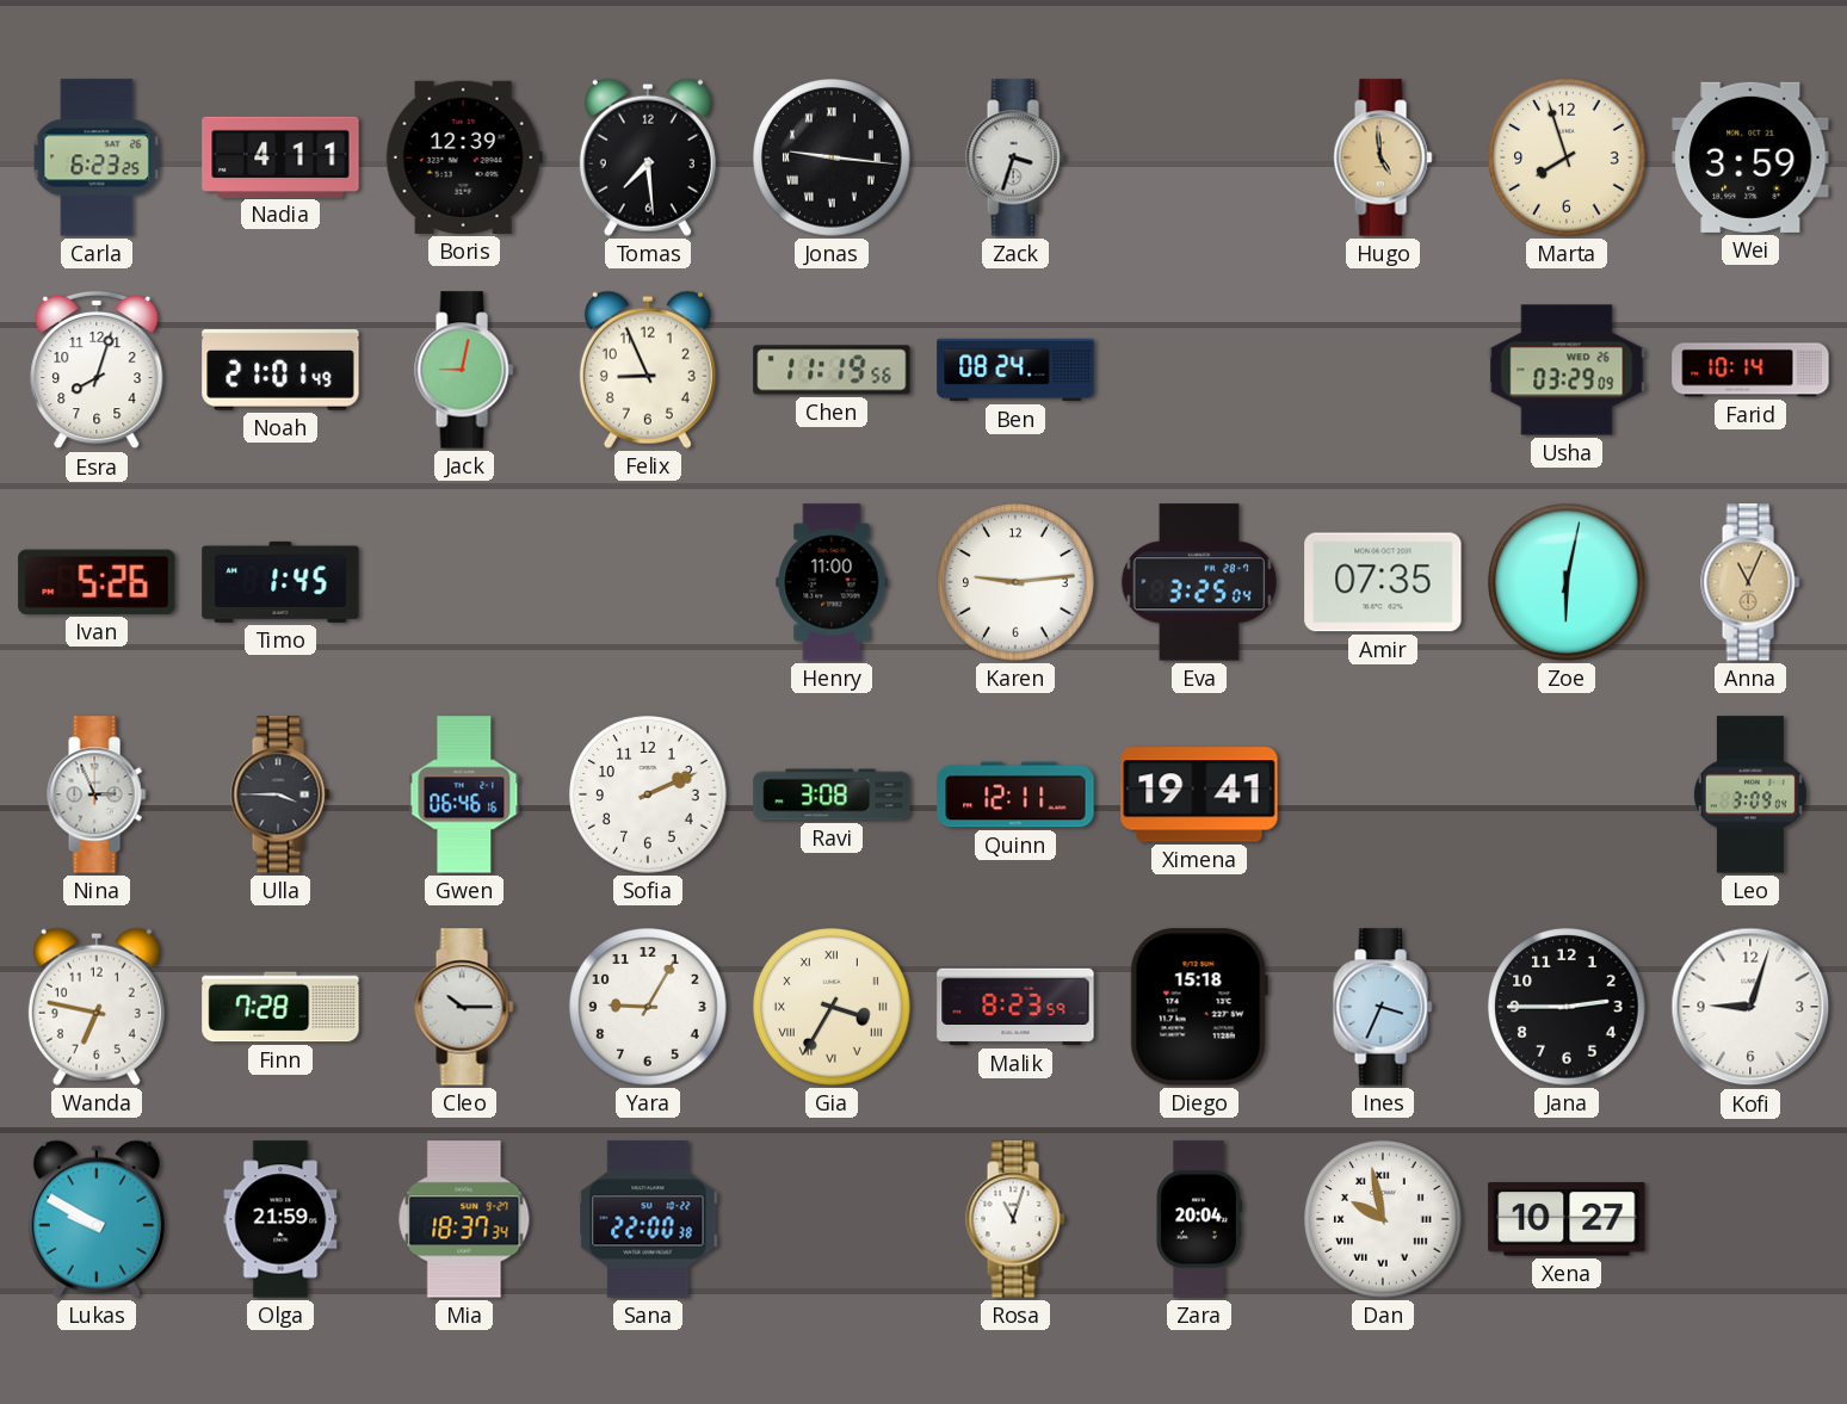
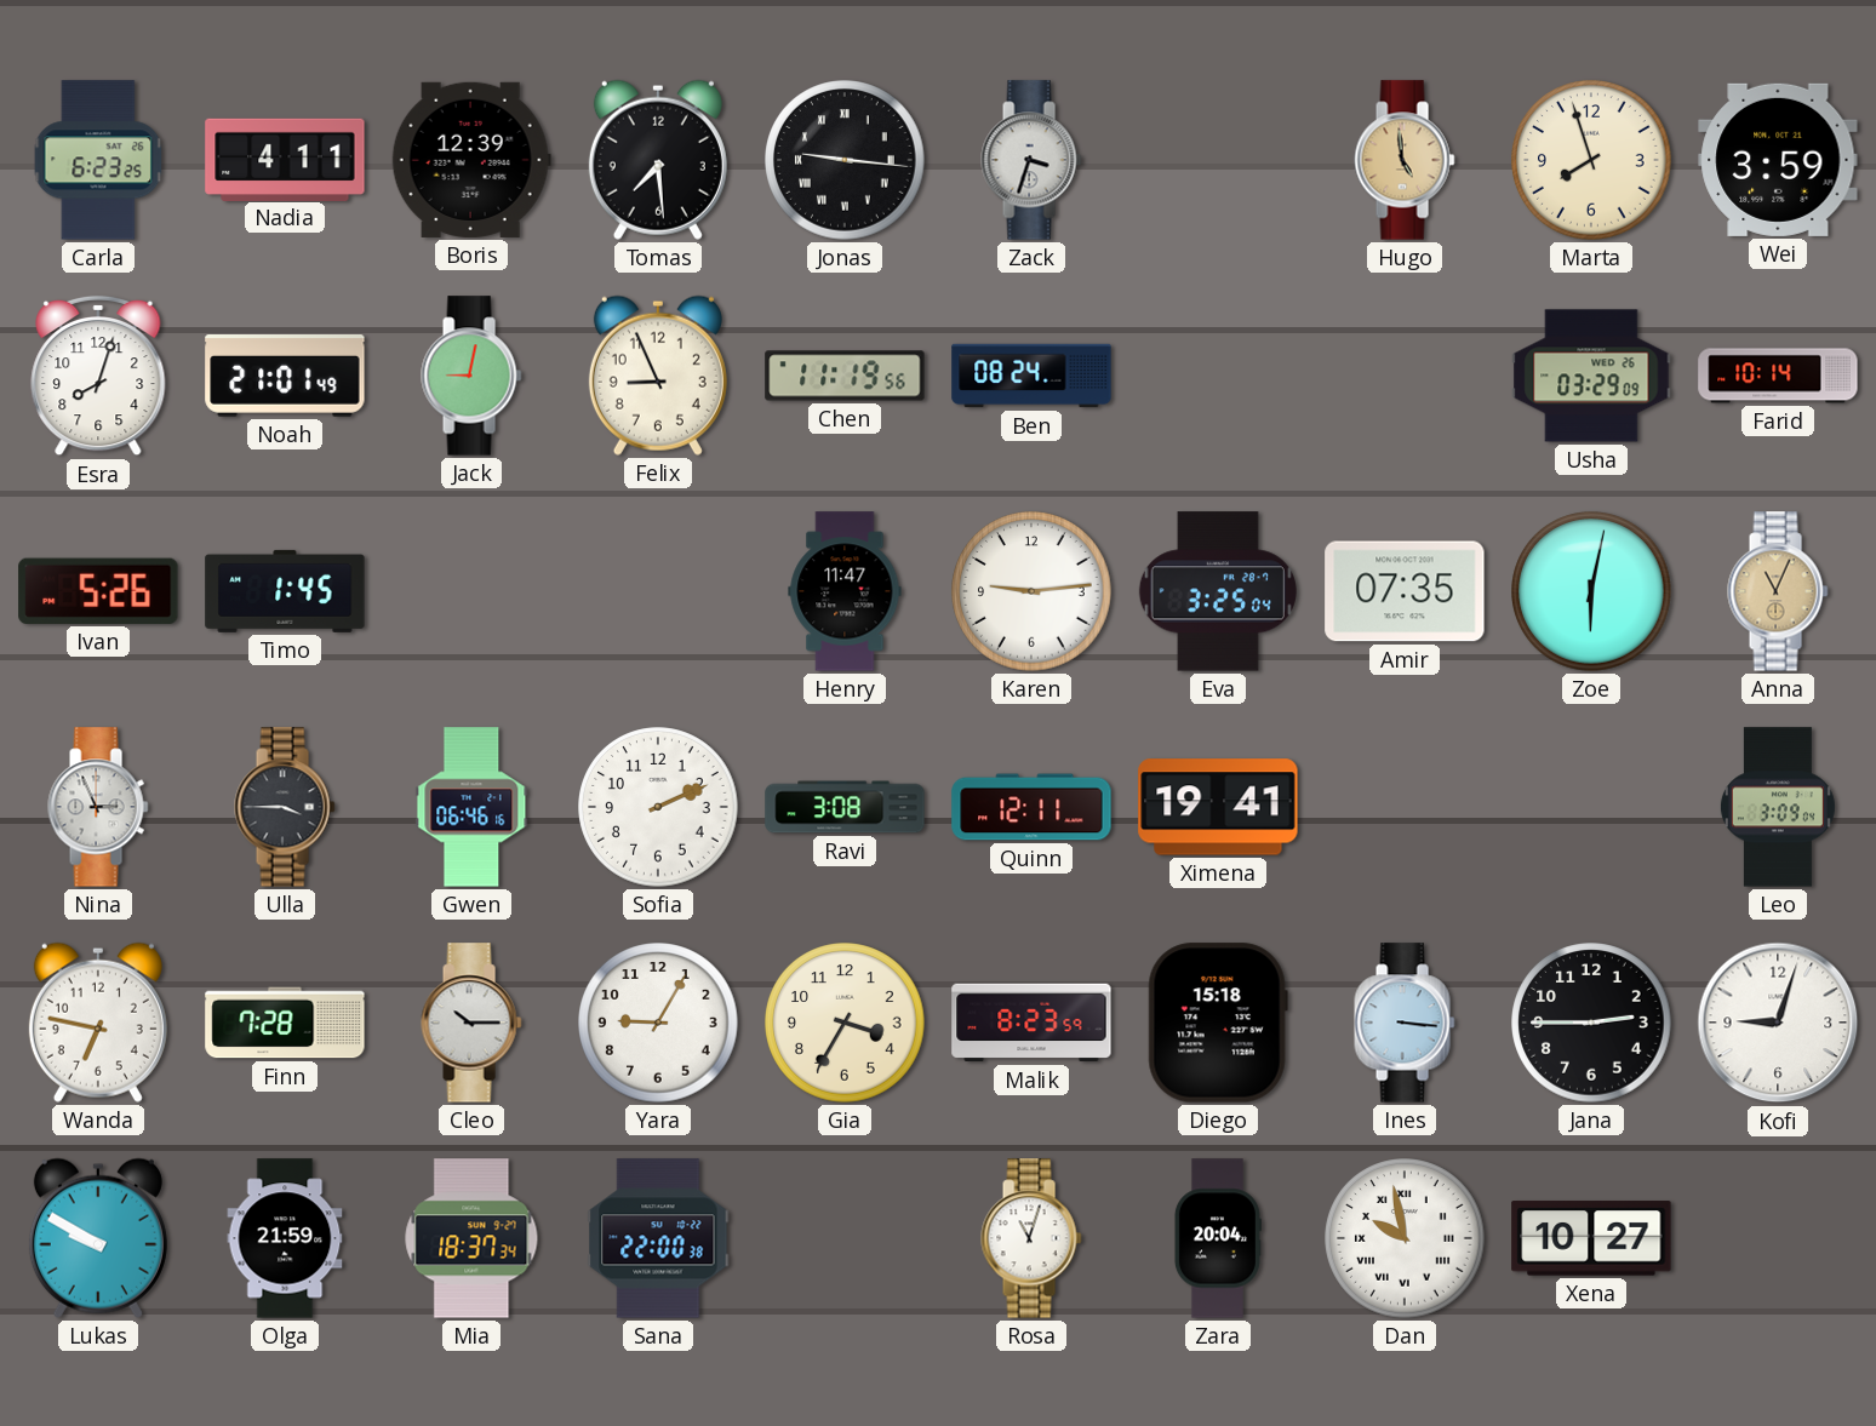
Henry: 11:00 -> 11:47 (845, 591)
Gia numerals: Roman -> Arabic (845, 1023)
Ines: 3:34 -> 3:16 (1405, 1023)
